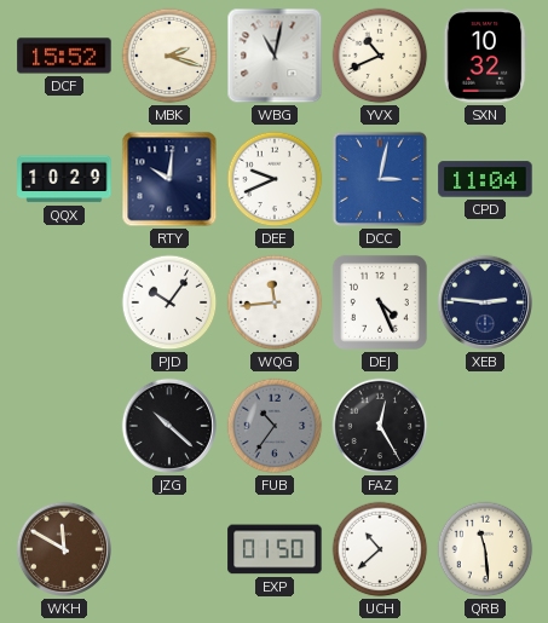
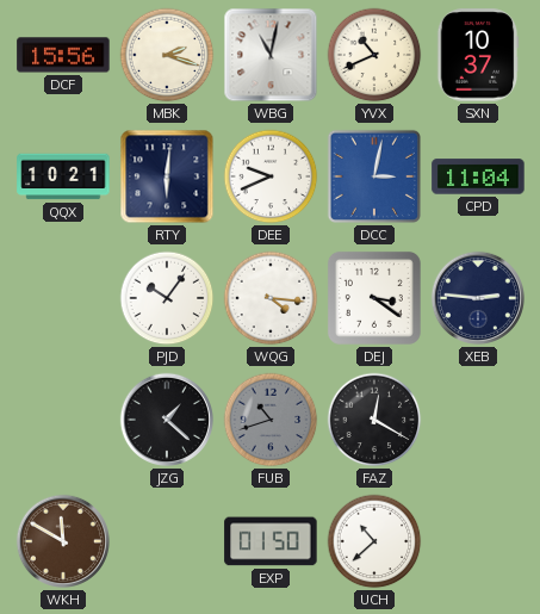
DCF: 15:52 -> 15:56 (63, 55)
SXN: 10:32 -> 10:37 (478, 55)
QQX: 10:29 -> 10:21 (63, 176)
RTY: 10:01 -> 6:01 (167, 176)
WQG: 11:44 -> 4:16 (271, 298)
DEJ: 4:26 -> 3:21 (374, 298)
JZG: 10:22 -> 1:22 (167, 420)
FUB: 10:36 -> 10:42 (271, 420)
FAZ: 12:25 -> 12:20 (374, 420)
QRB: 11:29 -> none (485, 549)
